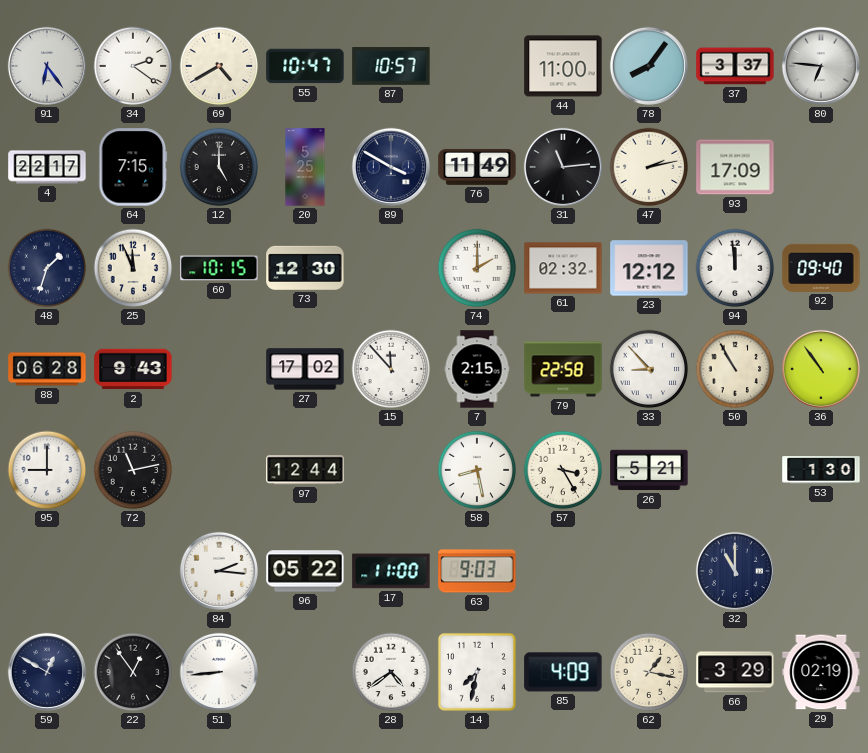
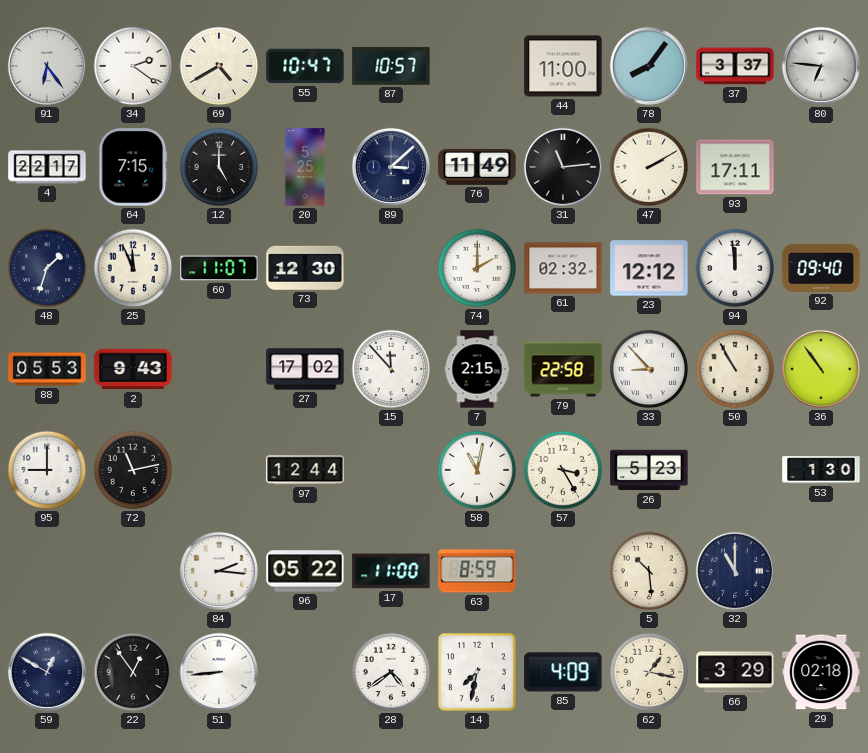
89: 3:50 -> 3:08 (391, 167)
47: 2:13 -> 2:10 (649, 167)
93: 17:09 -> 17:11 (735, 167)
60: 10:15 -> 11:07 (219, 268)
88: 06:28 -> 05:53 (47, 369)
58: 8:28 -> 11:02 (477, 470)
26: 5:21 -> 5:23 (649, 470)
63: 9:03 -> 8:59 (477, 571)
5: none -> 10:29 (649, 571)
29: 02:19 -> 02:18 (821, 672)
